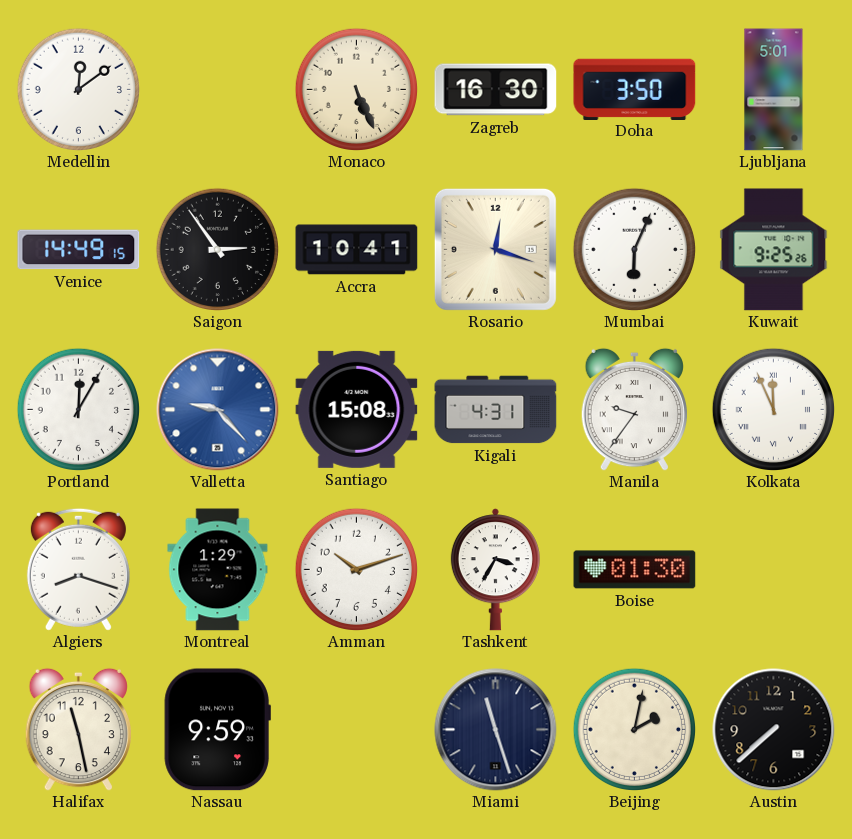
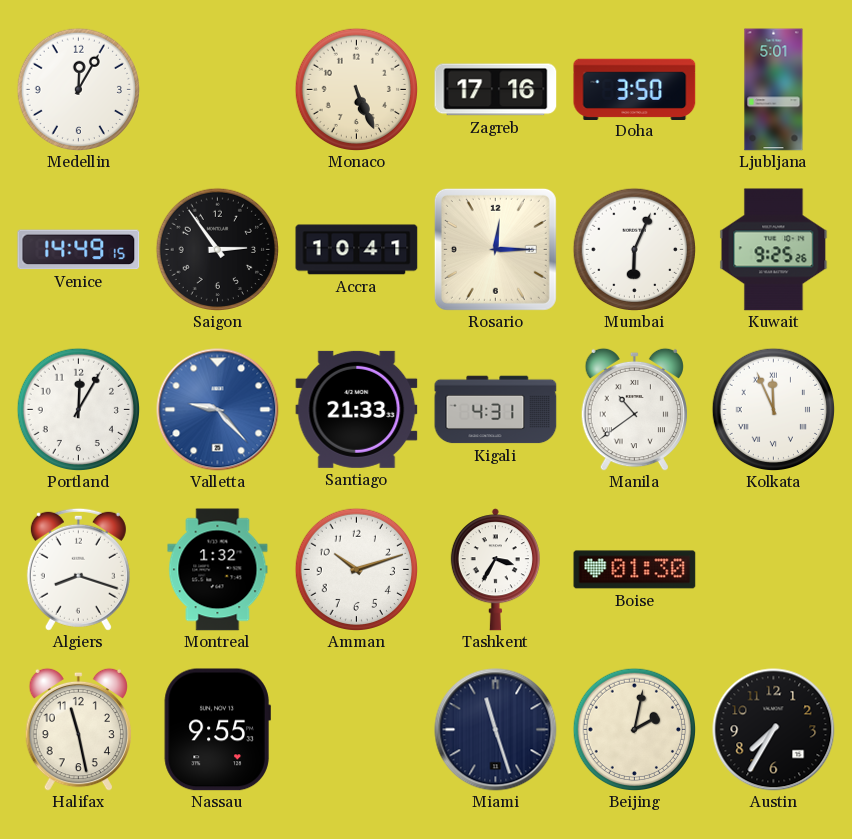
Medellin: 12:09 -> 12:05 (78, 89)
Zagreb: 16:30 -> 17:16 (496, 90)
Rosario: 12:18 -> 12:15 (495, 249)
Santiago: 15:08 -> 21:33 (357, 409)
Manila: 9:36 -> 10:39 (634, 409)
Montreal: 1:29 -> 1:32 (218, 570)
Nassau: 9:59 -> 9:55 (217, 730)
Austin: 7:38 -> 7:35 (774, 730)
